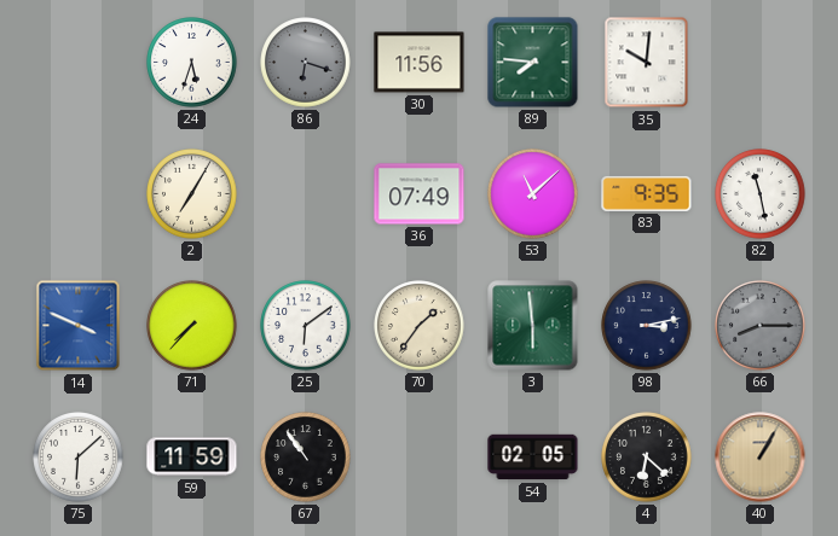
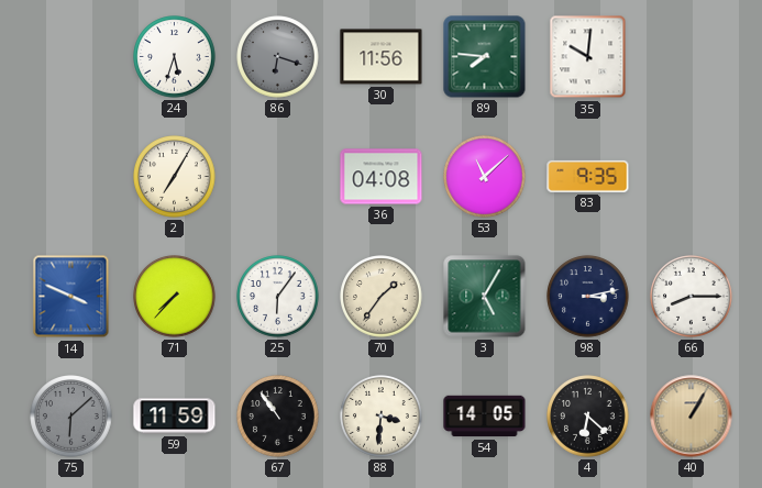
36: 07:49 -> 04:08 (382, 177)
82: 11:28 -> none (761, 194)
25: 6:09 -> 6:06 (278, 297)
3: 5:59 -> 5:05 (485, 297)
66 dial: grey -> white (692, 297)
75 dial: white -> grey (71, 417)
88: none -> 3:31 (382, 417)
54: 02:05 -> 14:05 (485, 417)
